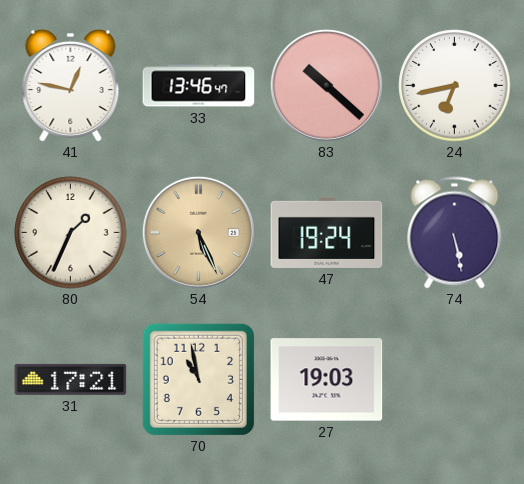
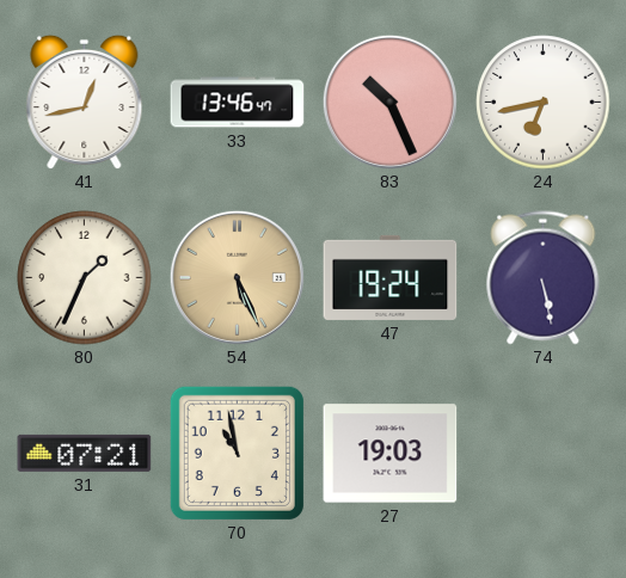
41: 12:47 -> 12:43 (85, 102)
83: 10:22 -> 10:26 (389, 102)
31: 17:21 -> 07:21 (85, 453)
